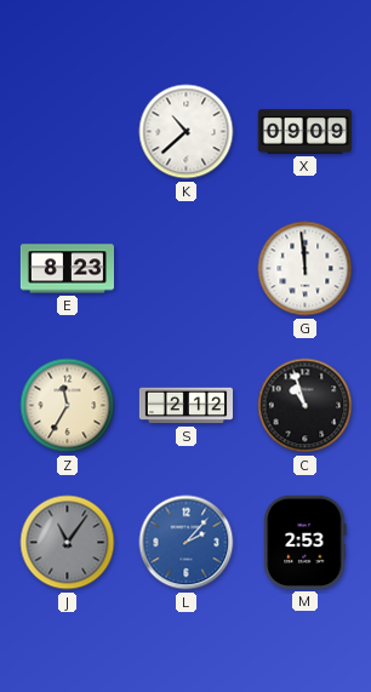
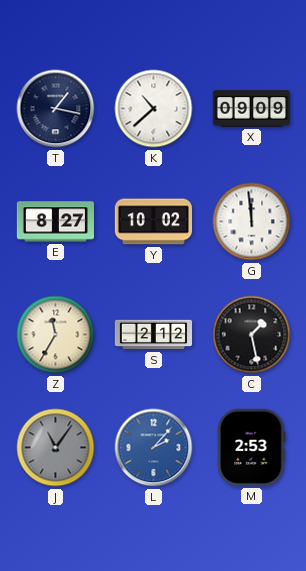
T: none -> 1:17 (56, 109)
E: 8:23 -> 8:27 (55, 222)
Y: none -> 10:02 (153, 222)
C: 10:57 -> 1:28 (252, 335)
